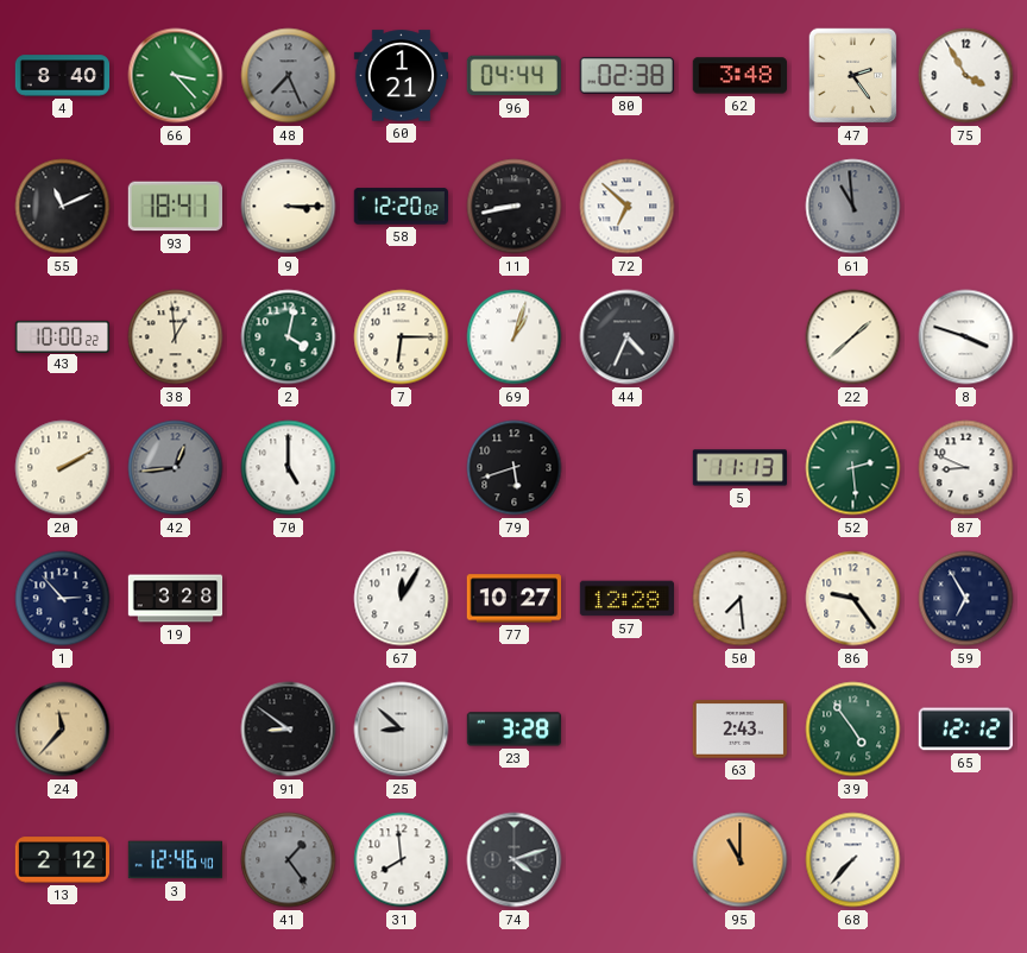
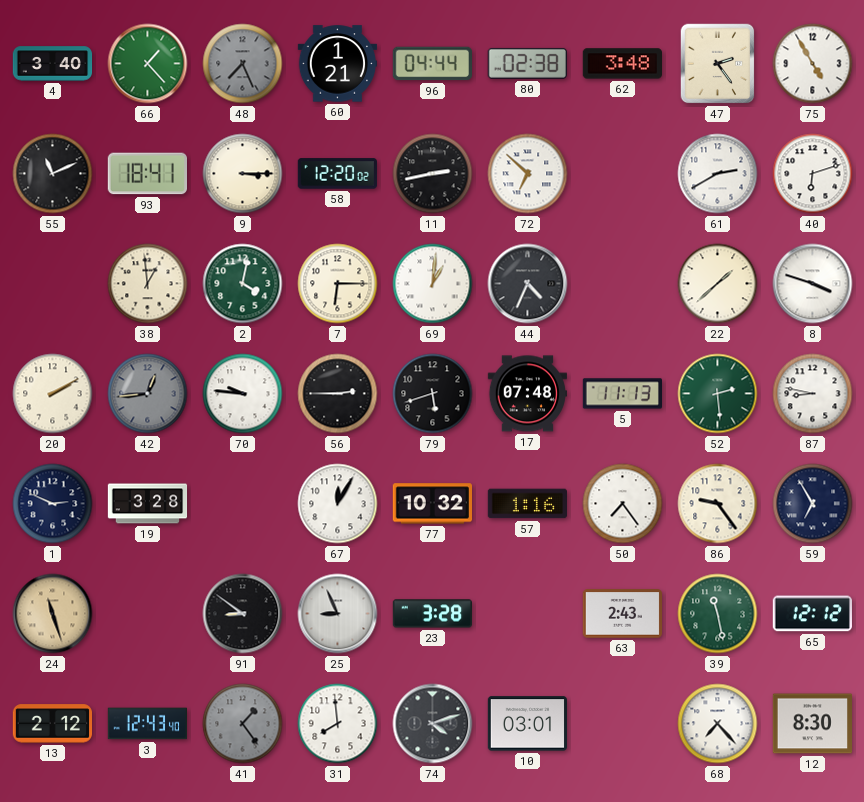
4: 8:40 -> 3:40 (53, 64)
66: 3:23 -> 1:23 (148, 64)
75: 3:55 -> 4:55 (813, 64)
11: 8:43 -> 2:43 (433, 174)
61: 10:59 -> 2:40 (718, 174)
61 dial: grey -> white (718, 174)
40: none -> 6:12 (813, 174)
43: 10:00 -> none (63, 336)
69: 1:03 -> 1:01 (433, 284)
70: 5:00 -> 9:46 (243, 394)
56: none -> 2:45 (338, 394)
17: none -> 07:48 (527, 394)
87: 8:49 -> 8:47 (813, 394)
1: 2:53 -> 2:49 (53, 504)
77: 10:27 -> 10:32 (432, 504)
57: 12:28 -> 1:16 (527, 504)
50: 7:29 -> 7:24 (623, 504)
24: 11:37 -> 11:27 (53, 614)
25: 8:52 -> 8:56 (338, 614)
39: 4:54 -> 11:28 (718, 614)
3: 12:46 -> 12:43 (147, 724)
10: none -> 03:01 (527, 724)
95: 11:00 -> none (741, 860)
68: 7:37 -> 7:23 (718, 724)
12: none -> 8:30 (812, 724)
